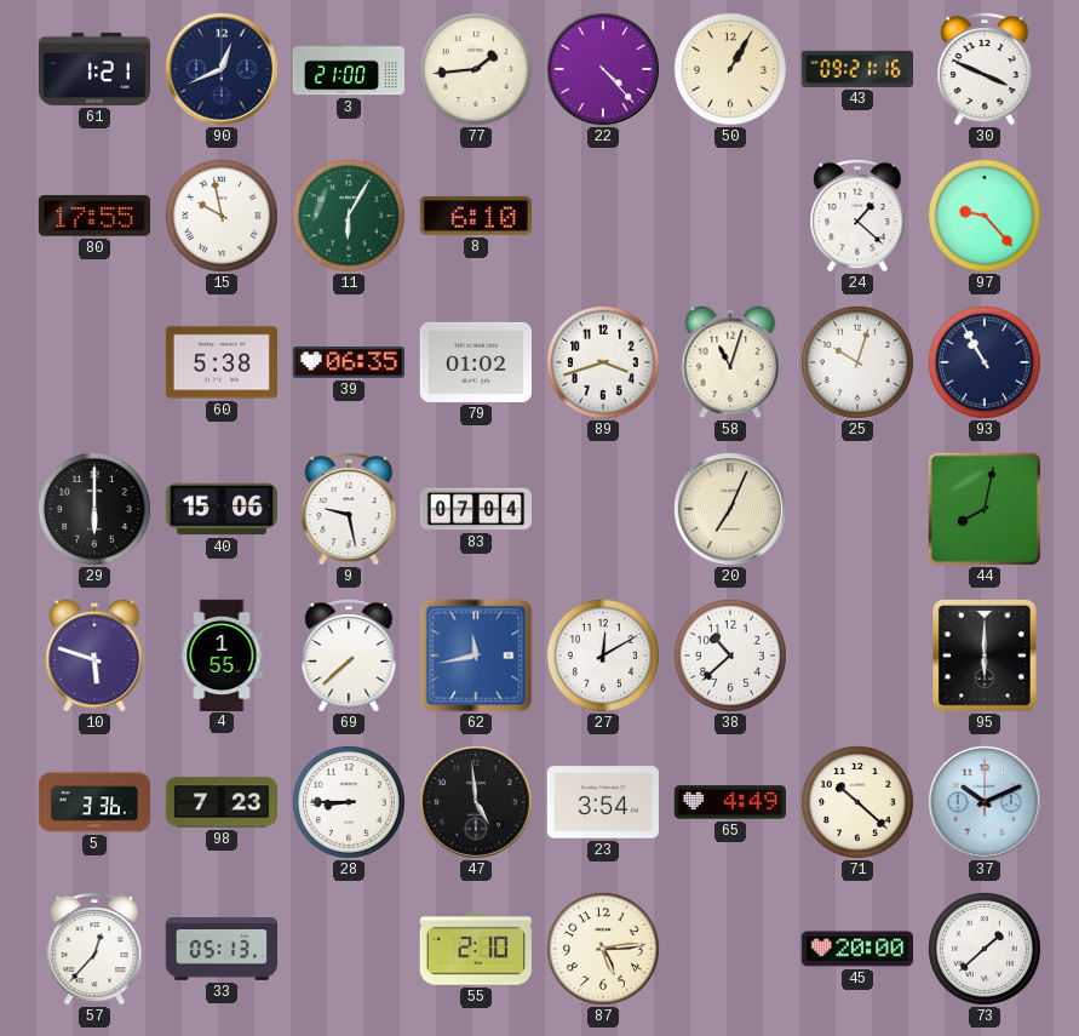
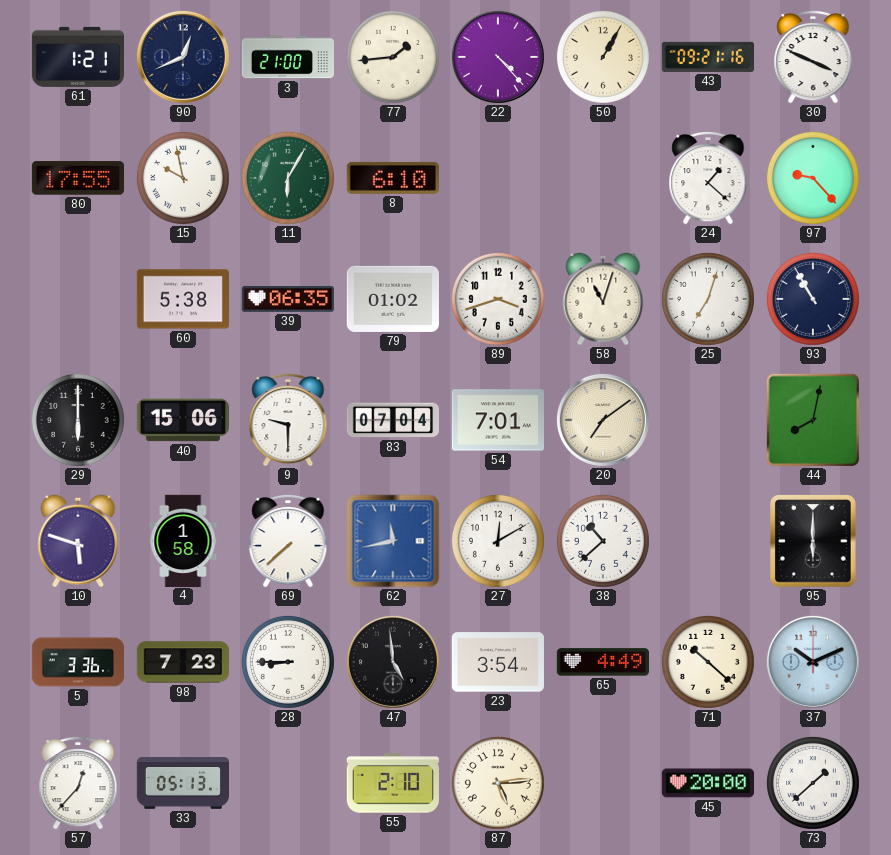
25: 10:03 -> 7:03 (708, 299)
9: 9:28 -> 9:30 (288, 420)
54: none -> 7:01 (498, 420)
20: 7:04 -> 7:09 (603, 420)
4: 1:55 -> 1:58 (183, 540)
